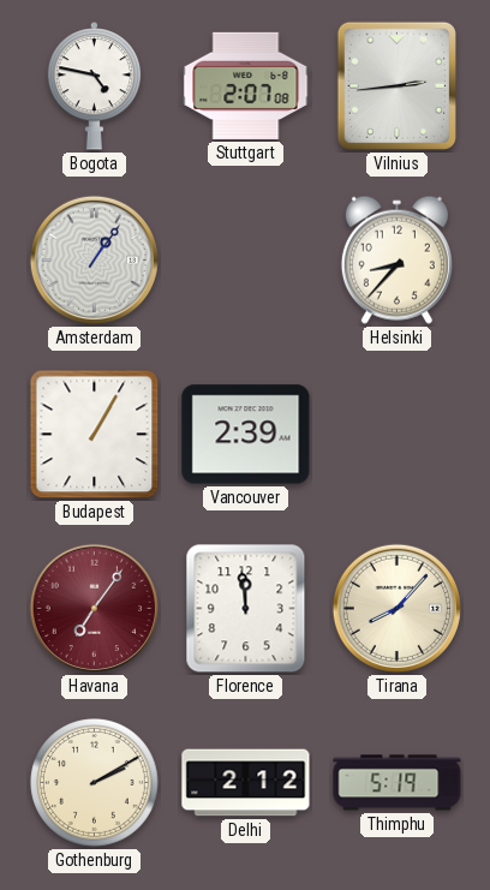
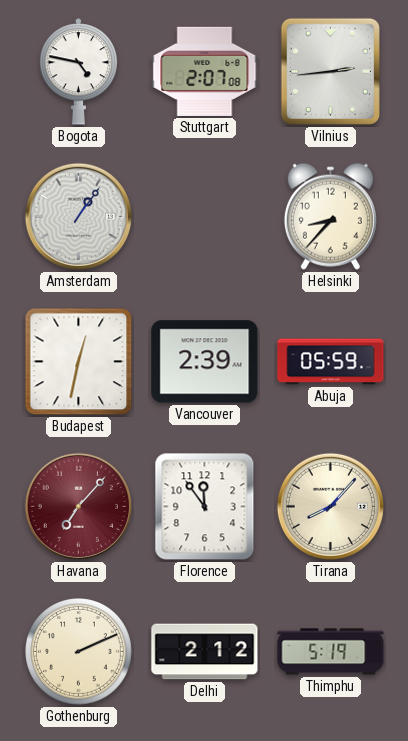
Budapest: 1:05 -> 12:32 (79, 362)
Abuja: none -> 05:59 (331, 362)
Havana: 7:06 -> 7:07 (78, 506)
Florence: 11:59 -> 11:54 (205, 507)
Gothenburg: 2:10 -> 2:11 (79, 652)
